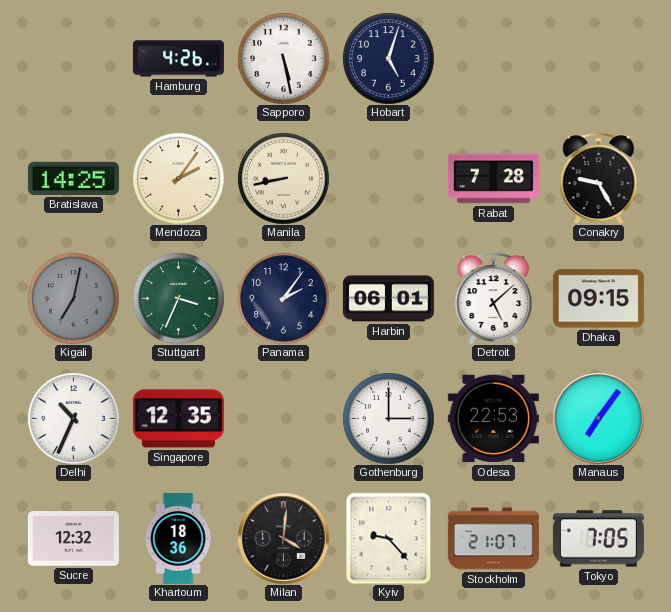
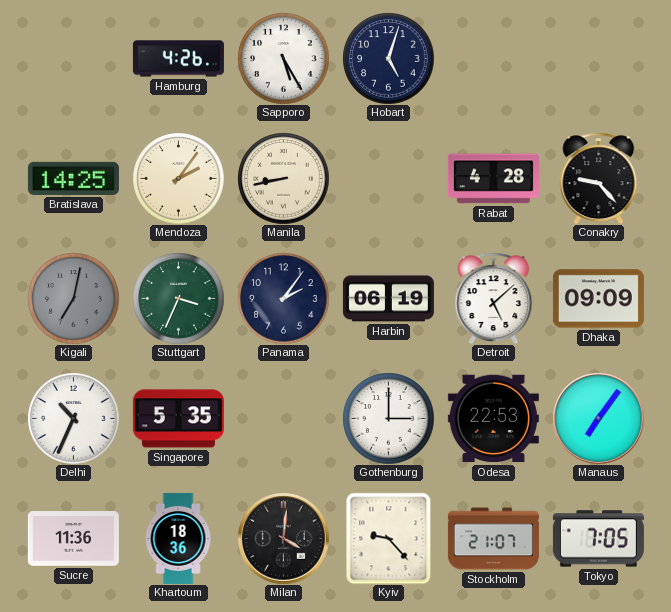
Sapporo: 5:28 -> 5:25 (283, 58)
Rabat: 7:28 -> 4:28 (493, 179)
Conakry: 9:25 -> 9:23 (599, 178)
Harbin: 06:01 -> 06:19 (388, 299)
Dhaka: 09:15 -> 09:09 (598, 299)
Singapore: 12:35 -> 5:35 (178, 419)
Sucre: 12:32 -> 11:36 (73, 539)
